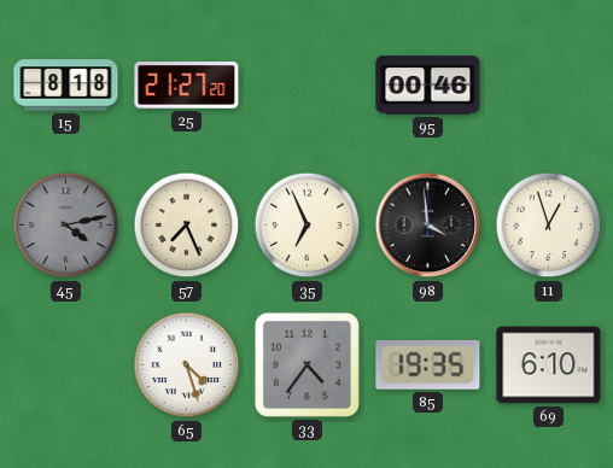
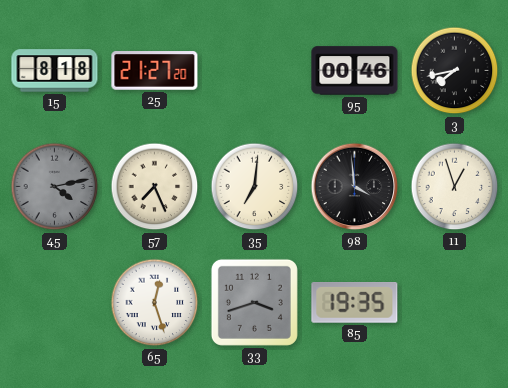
3: none -> 7:43 (455, 71)
35: 6:56 -> 7:01 (255, 187)
65: 4:27 -> 12:27 (155, 303)
33: 4:36 -> 3:42 (254, 302)
69: 6:10 -> none (549, 365)
